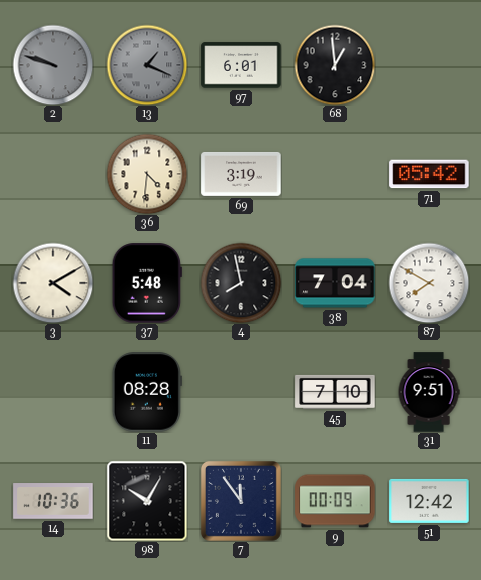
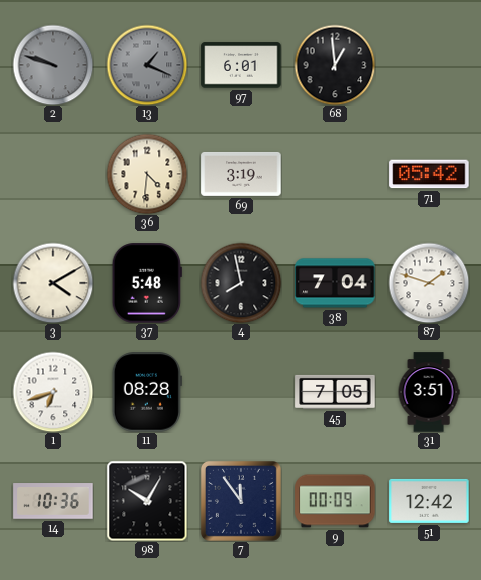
87: 7:50 -> 1:48 (429, 283)
1: none -> 6:42 (53, 392)
45: 7:10 -> 7:05 (335, 392)
31: 9:51 -> 3:51 (429, 392)
